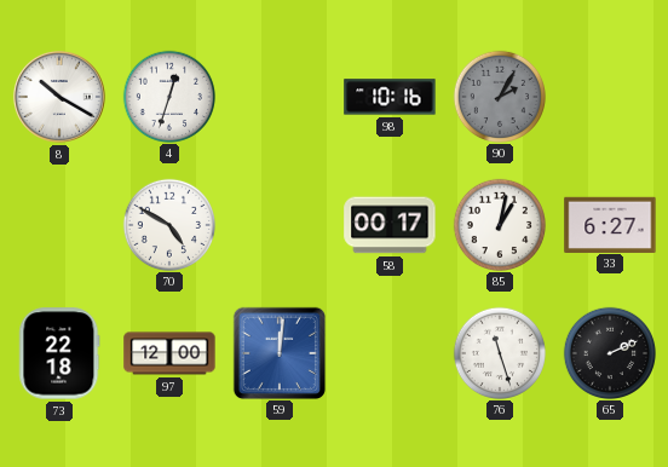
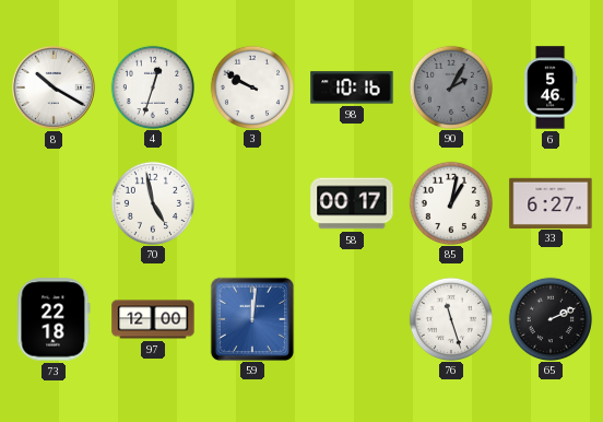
3: none -> 9:50 (251, 86)
6: none -> 5:46 (551, 87)
70: 4:50 -> 4:58 (152, 202)
